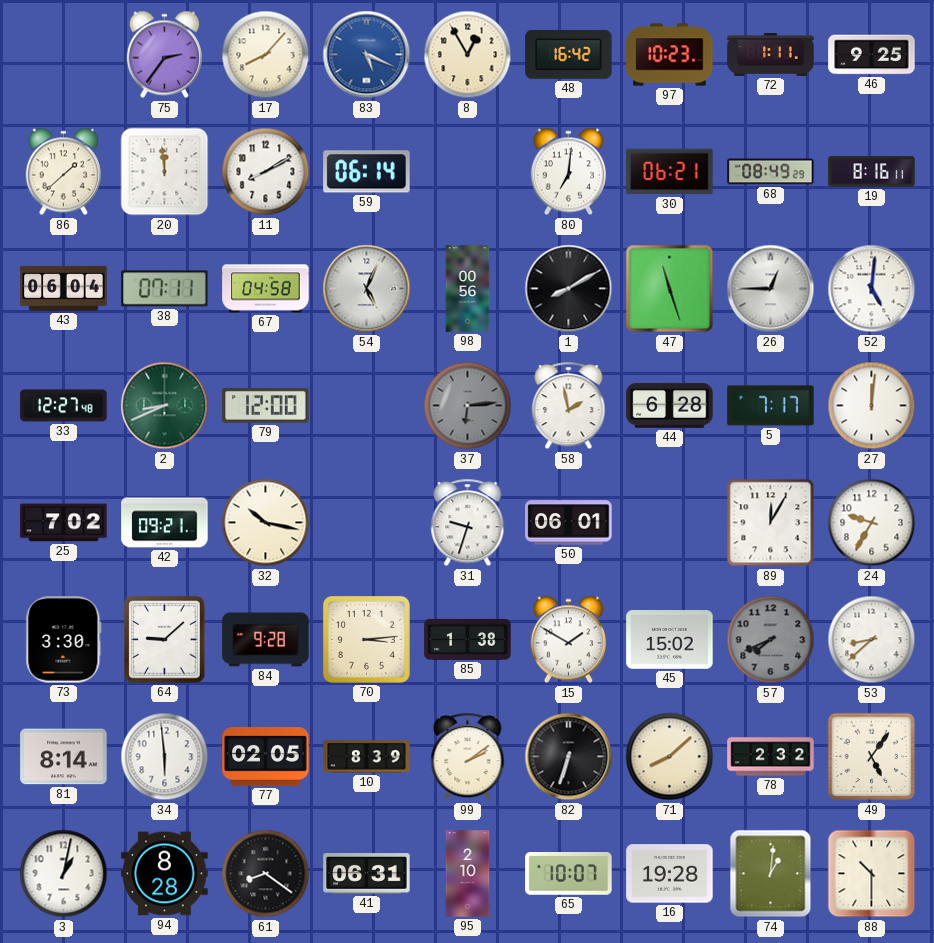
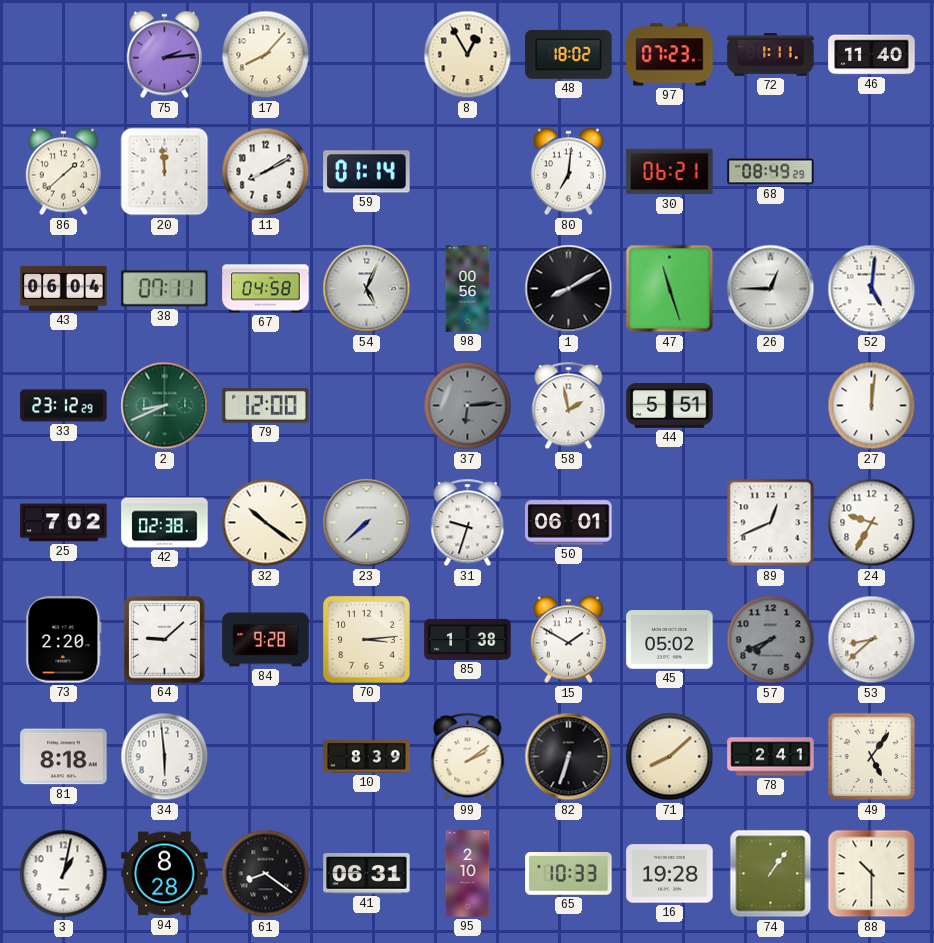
75: 2:36 -> 2:14 (164, 55)
83: 5:19 -> none (367, 55)
48: 16:42 -> 18:02 (569, 54)
97: 10:23 -> 07:23 (670, 55)
46: 9:25 -> 11:40 (872, 55)
59: 06:14 -> 01:14 (367, 172)
19: 8:16 -> none (872, 172)
33: 12:27 -> 23:12 (64, 406)
44: 6:28 -> 5:51 (670, 406)
5: 7:17 -> none (771, 406)
42: 09:21 -> 02:38 (165, 523)
32: 10:17 -> 10:21 (266, 523)
23: none -> 7:38 (367, 523)
89: 12:05 -> 12:41 (771, 523)
73: 3:30 -> 2:20 (64, 640)
45: 15:02 -> 05:02 (670, 640)
81: 8:14 -> 8:18 (64, 757)
77: 02:05 -> none (266, 757)
78: 2:32 -> 2:41 (771, 757)
65: 10:07 -> 10:33 (569, 874)
74: 1:01 -> 1:06 (771, 874)
